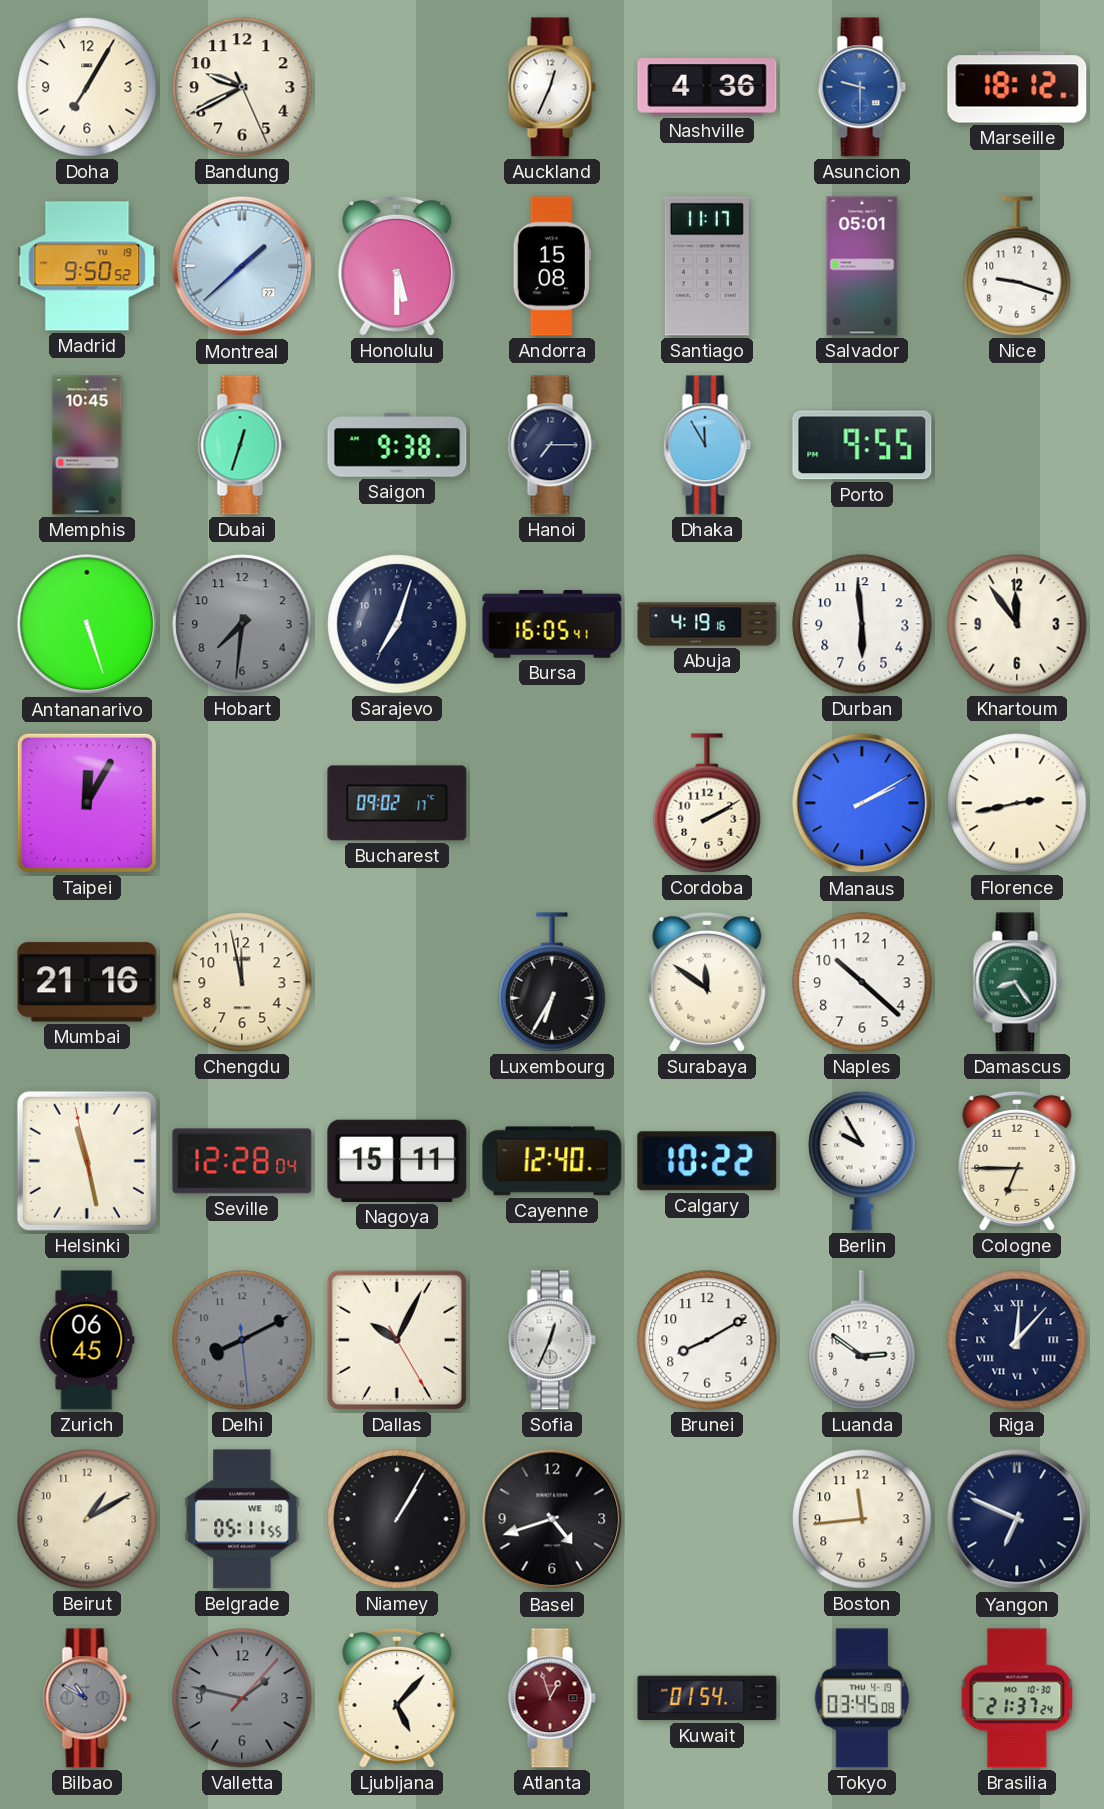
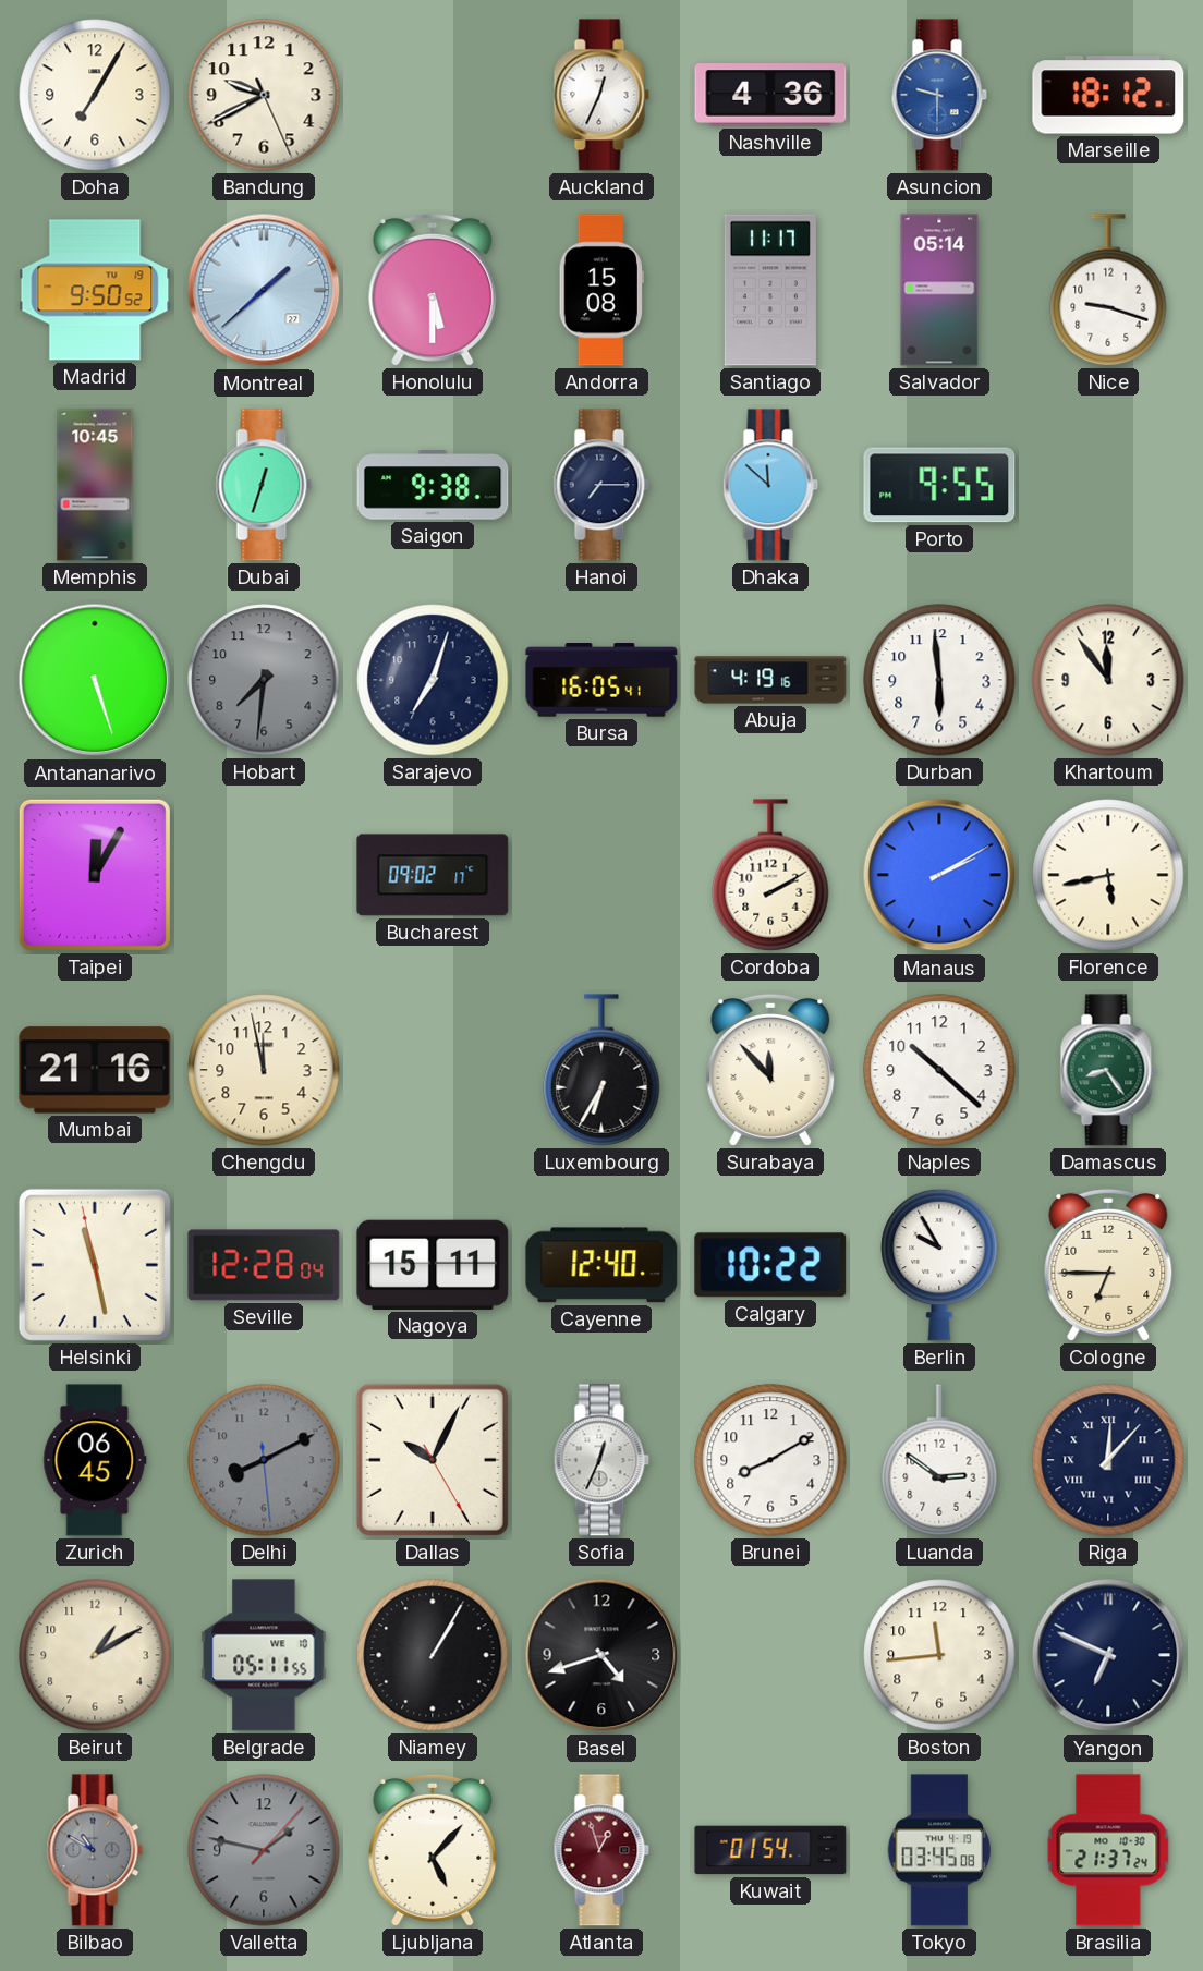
Salvador: 05:01 -> 05:14 (939, 290)
Dhaka: 11:55 -> 11:52 (770, 485)
Florence: 2:43 -> 5:43 (1108, 875)
Surabaya: 11:51 -> 11:53 (770, 1070)
